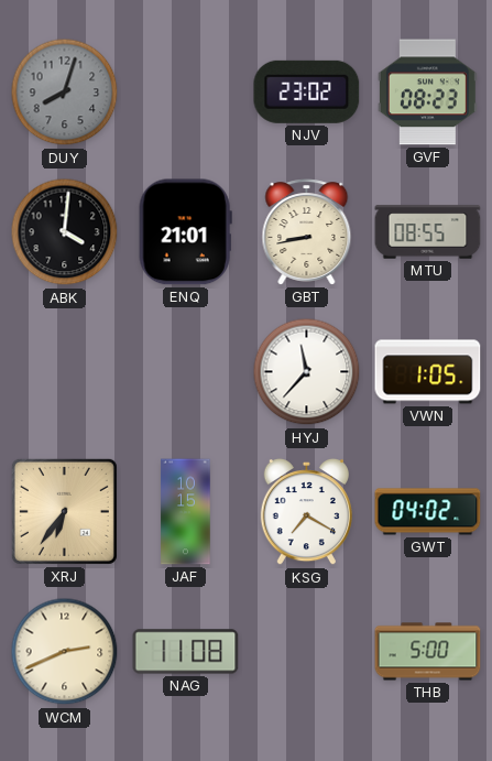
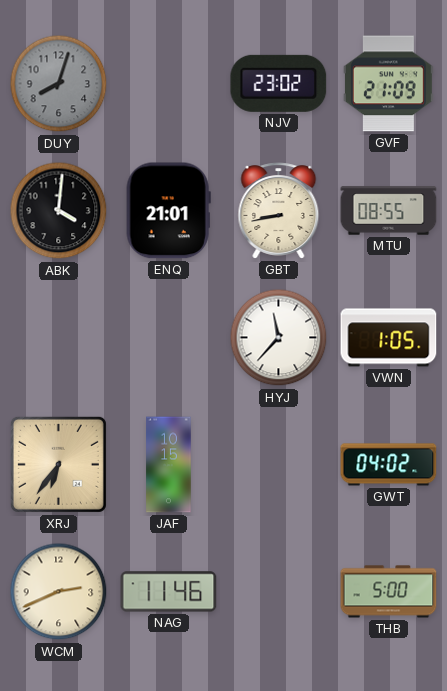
GVF: 08:23 -> 21:09 (388, 84)
KSG: 7:20 -> none (306, 512)
NAG: 11:08 -> 11:46 (169, 592)
